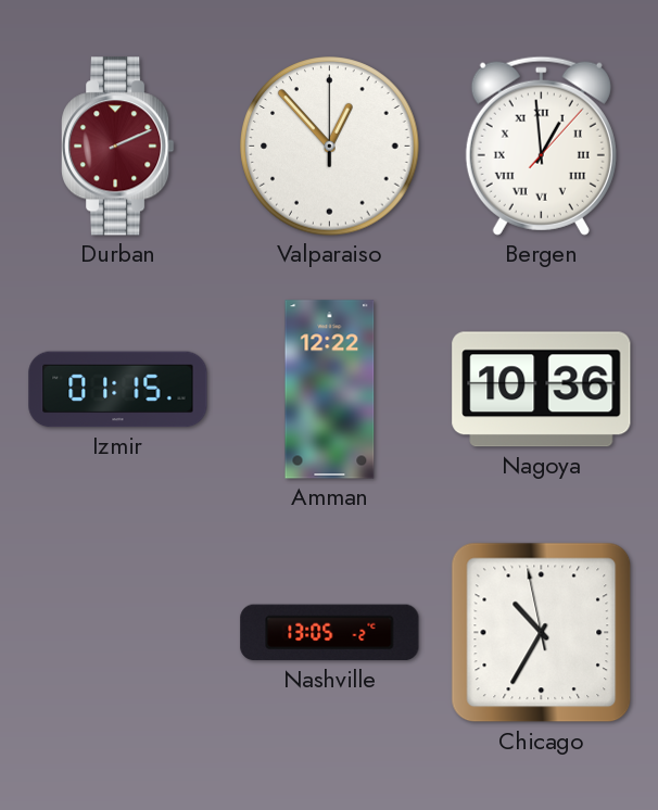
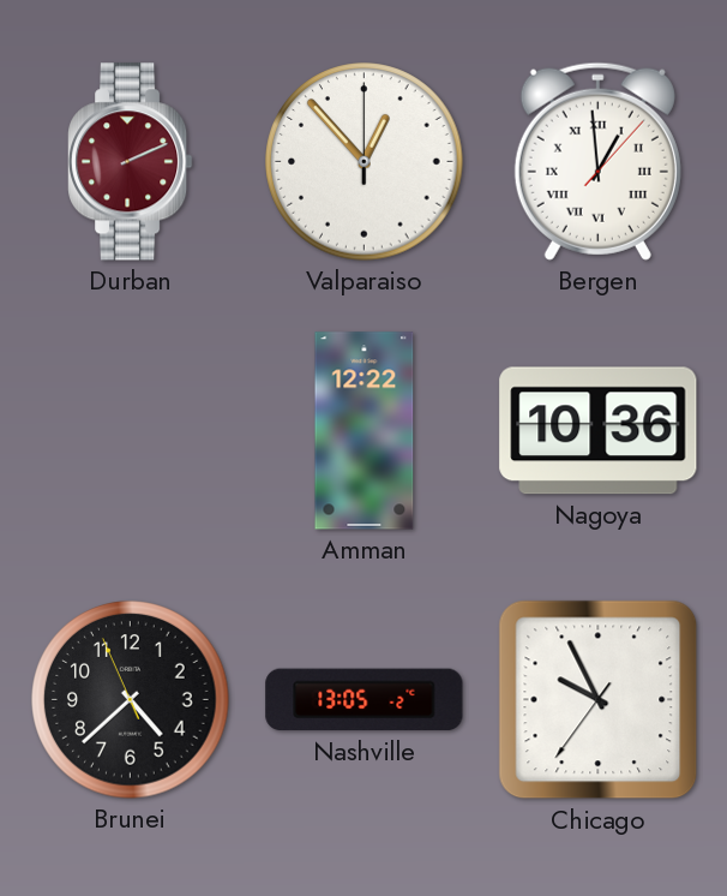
Izmir: 01:15 -> none (118, 390)
Brunei: none -> 4:37 (131, 700)
Chicago: 10:34 -> 9:55 (599, 700)
